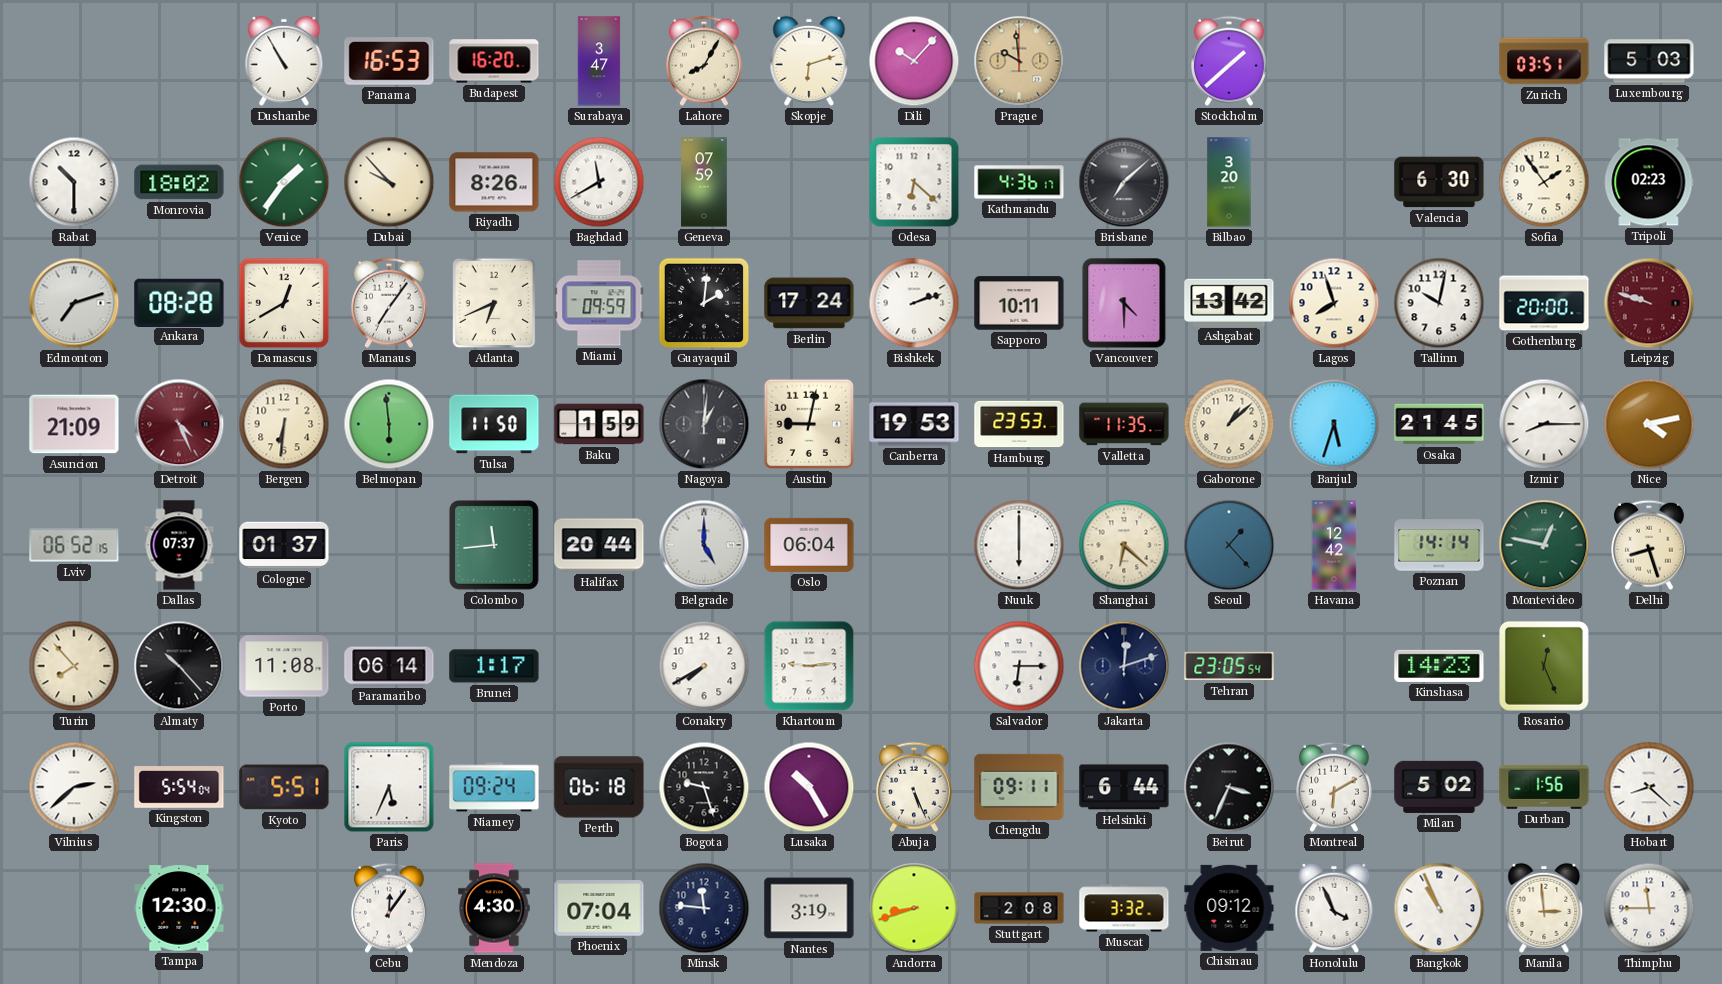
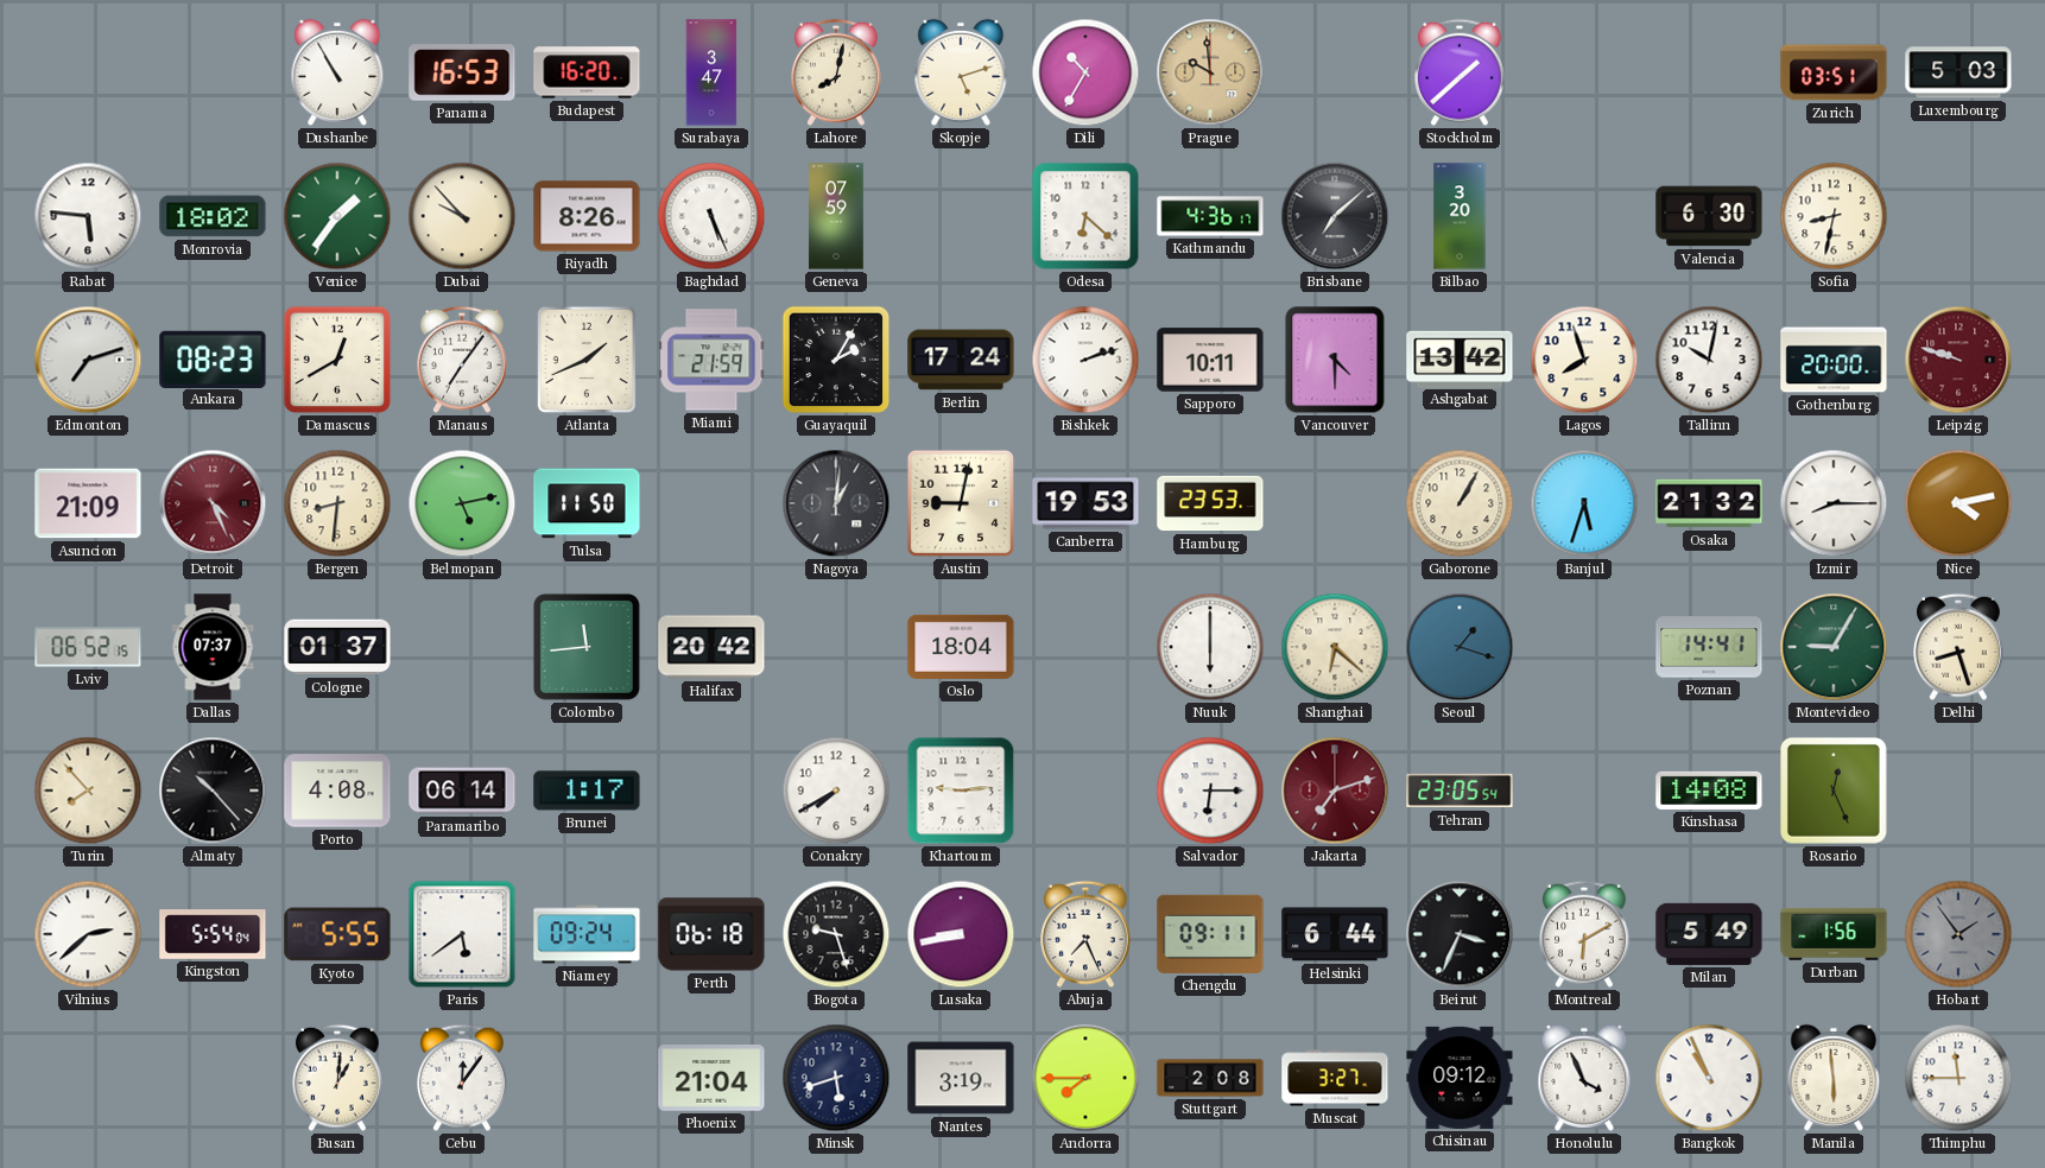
Lahore: 8:05 -> 8:02 (837, 72)
Skopje: 6:12 -> 5:12 (961, 72)
Dili: 10:07 -> 10:35 (1085, 72)
Rabat: 10:30 -> 5:46 (88, 216)
Baghdad: 11:40 -> 5:26 (711, 216)
Sofia: 1:54 -> 8:32 (1834, 216)
Tripoli: 02:23 -> none (1649, 182)
Ankara: 08:28 -> 08:23 (213, 358)
Atlanta: 6:41 -> 1:41 (587, 360)
Miami: 09:59 -> 21:59 (711, 360)
Guayaquil: 2:01 -> 2:05 (836, 360)
Bergen: 6:31 -> 8:31 (337, 503)
Belmopan: 5:59 -> 5:13 (462, 503)
Baku: 1:59 -> none (599, 424)
Valletta: 11:35 -> none (1124, 424)
Gaborone: 1:08 -> 1:05 (1460, 503)
Osaka: 21:45 -> 21:32 (1709, 503)
Halifax: 20:44 -> 20:42 (711, 647)
Belgrade: 5:00 -> none (704, 545)
Oslo: 06:04 -> 18:04 (961, 647)
Seoul: 1:23 -> 1:18 (1460, 647)
Havana: 12:42 -> none (1334, 545)
Poznan: 14:14 -> 14:41 (1709, 647)
Montevideo: 12:47 -> 9:05 (1834, 647)
Porto: 11:08 -> 4:08 (337, 791)
Jakarta: 12:12 -> 7:12 (1335, 791)
Jakarta dial: navy -> burgundy (1335, 791)
Kinshasa: 14:23 -> 14:08 (1709, 791)
Kyoto: 5:51 -> 5:55 (337, 934)
Paris: 5:34 -> 5:39 (462, 934)
Lusaka: 10:25 -> 8:43 (961, 934)
Abuja: 5:26 -> 7:26 (1087, 934)
Milan: 5:02 -> 5:49 (1709, 934)
Hobart: 8:22 -> 1:54 (1958, 934)
Hobart dial: white -> grey (1958, 934)
Tampa: 12:30 -> none (179, 908)
Busan: none -> 1:01 (338, 1078)
Mendoza: 4:30 -> none (494, 908)
Phoenix: 07:04 -> 21:04 (711, 1078)
Minsk: 11:46 -> 5:42 (836, 1078)
Andorra: 8:42 -> 7:45 (1085, 1078)
Muscat: 3:32 -> 3:27 (1335, 1078)
Manila: 2:59 -> 5:59 (1834, 1078)
